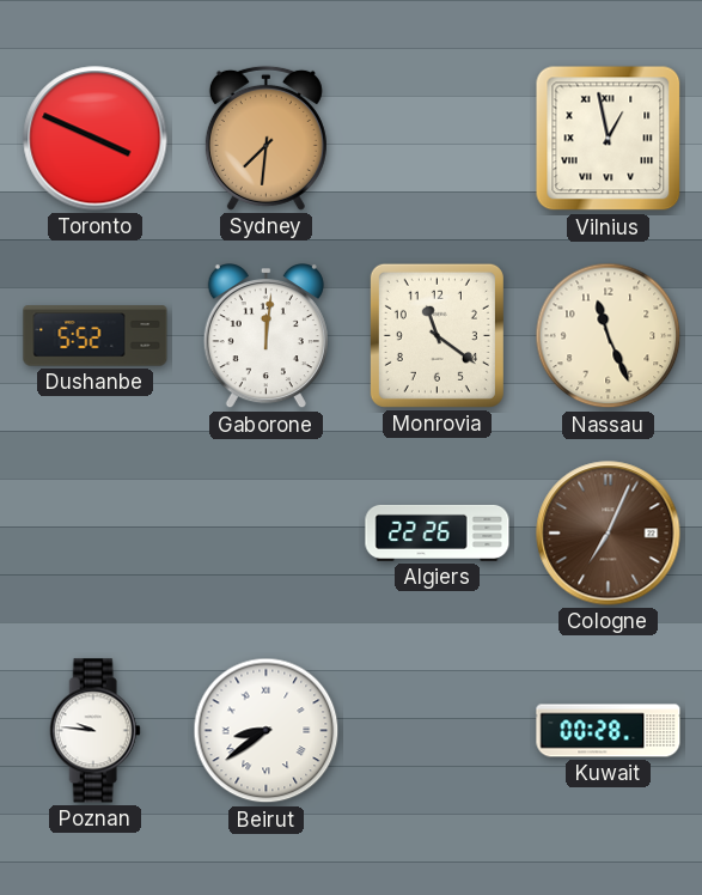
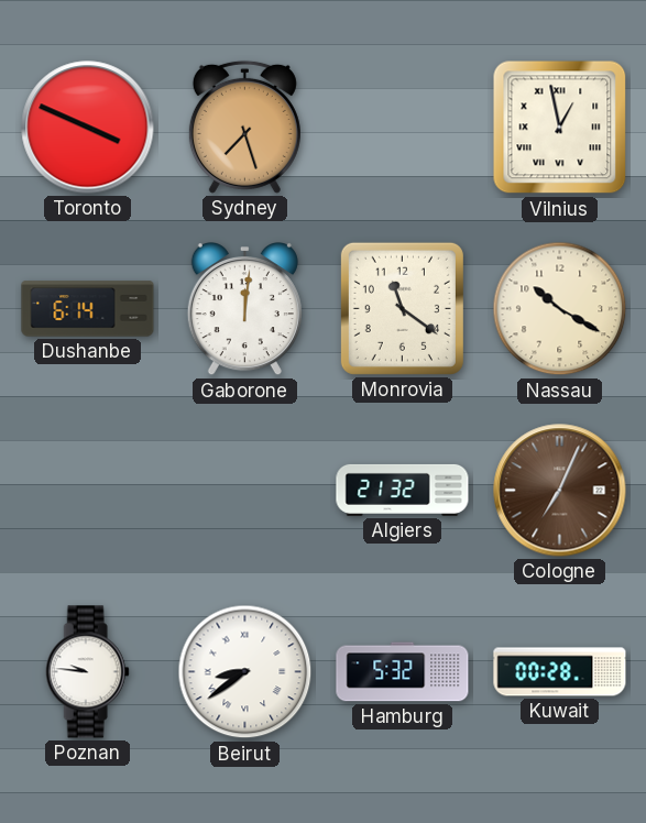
Sydney: 7:31 -> 7:27 (244, 127)
Dushanbe: 5:52 -> 6:14 (88, 309)
Nassau: 11:26 -> 10:20 (560, 309)
Algiers: 22:26 -> 21:32 (403, 490)
Hamburg: none -> 5:32 (403, 672)
